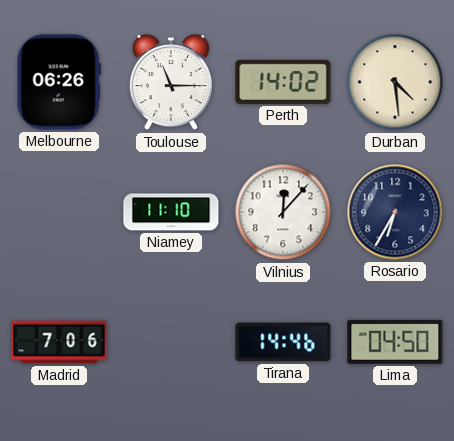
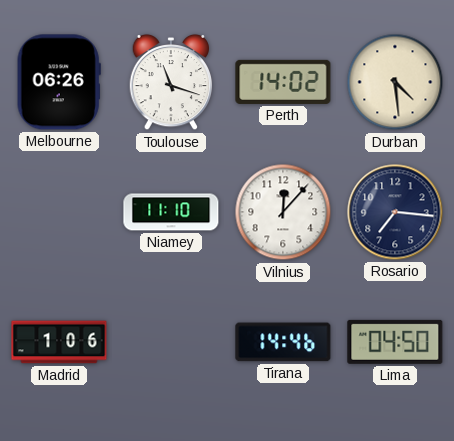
Toulouse: 11:15 -> 11:18 (171, 82)
Rosario: 6:35 -> 7:16 (395, 212)
Madrid: 7:06 -> 1:06 (59, 342)
